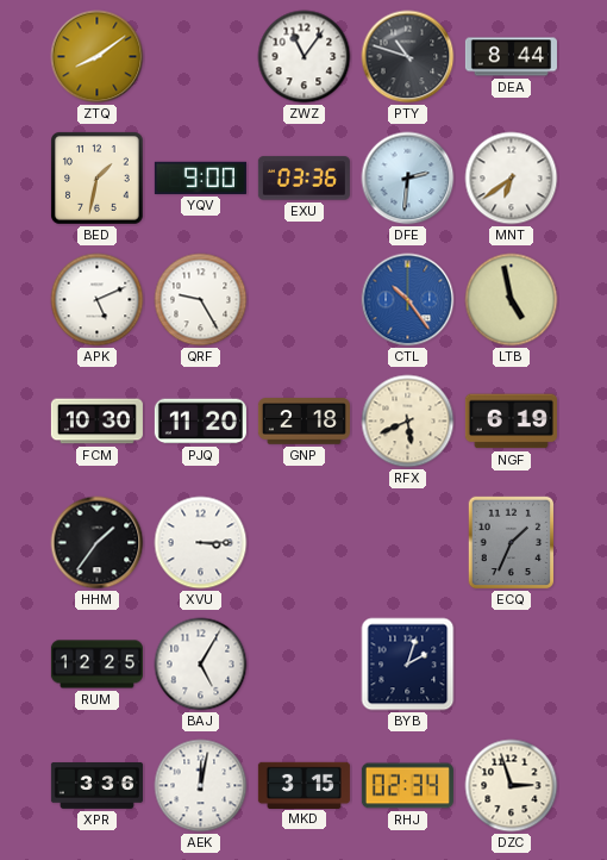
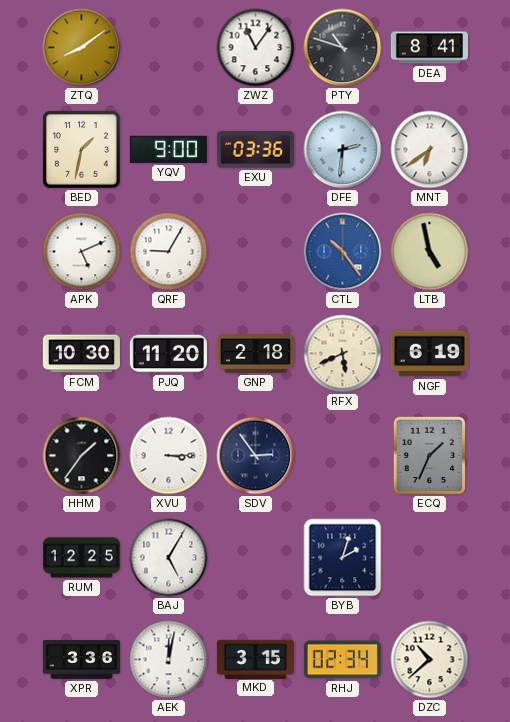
DEA: 8:44 -> 8:41 (429, 48)
QRF: 9:25 -> 9:05 (169, 252)
SDV: none -> 2:54 (256, 456)
DZC: 2:57 -> 10:38 (430, 660)
